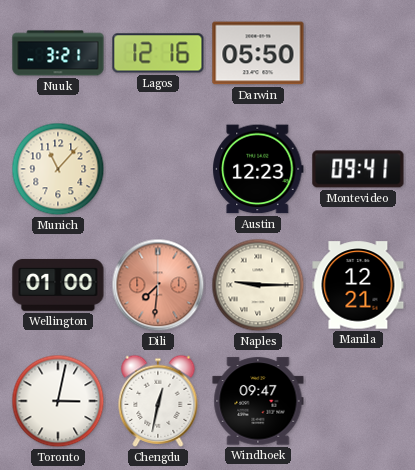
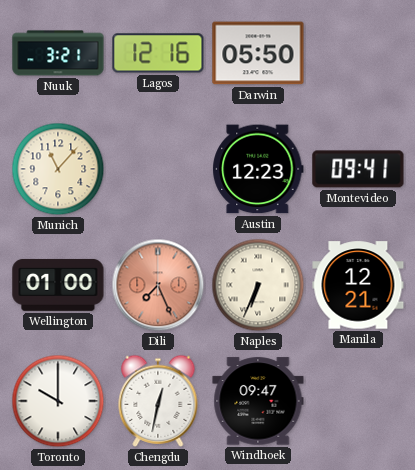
Dili: 7:31 -> 7:26 (158, 285)
Naples: 9:15 -> 6:34 (258, 285)
Toronto: 3:02 -> 10:00 (58, 401)
